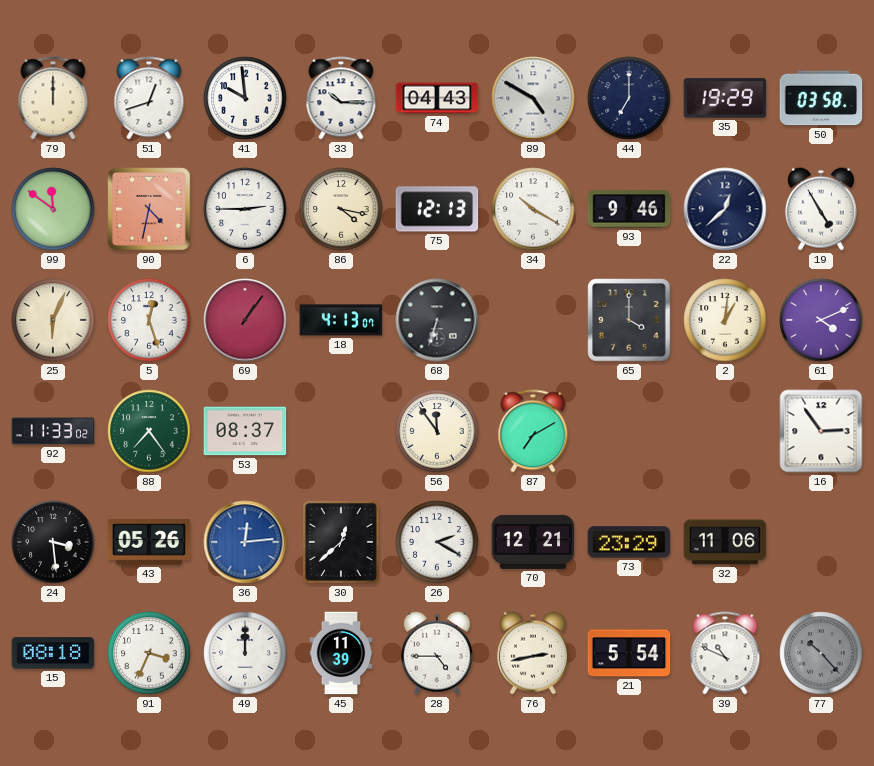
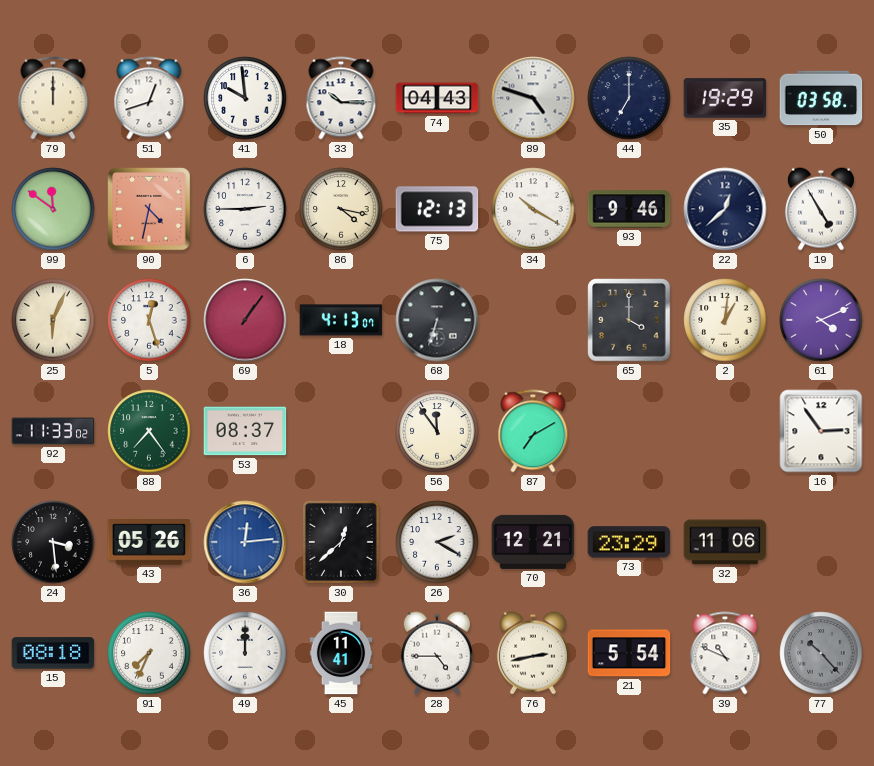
89: 4:50 -> 4:48 (533, 98)
91: 3:34 -> 7:34 (149, 653)
45: 11:39 -> 11:41 (341, 653)
